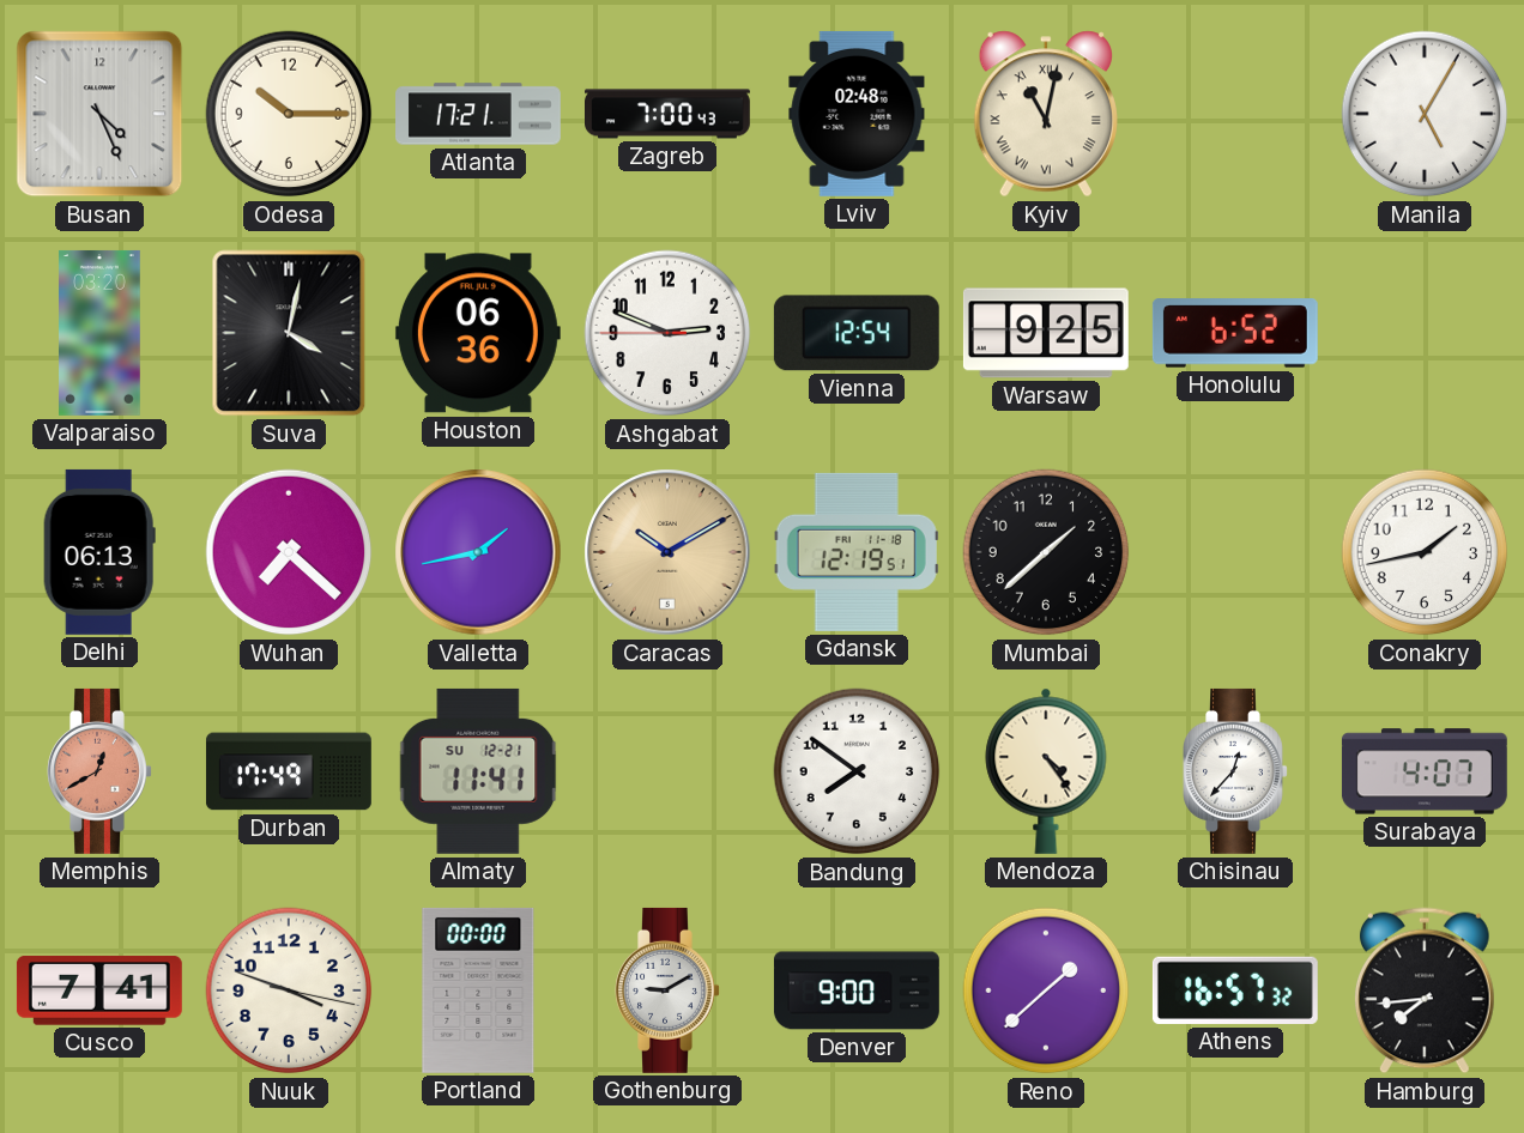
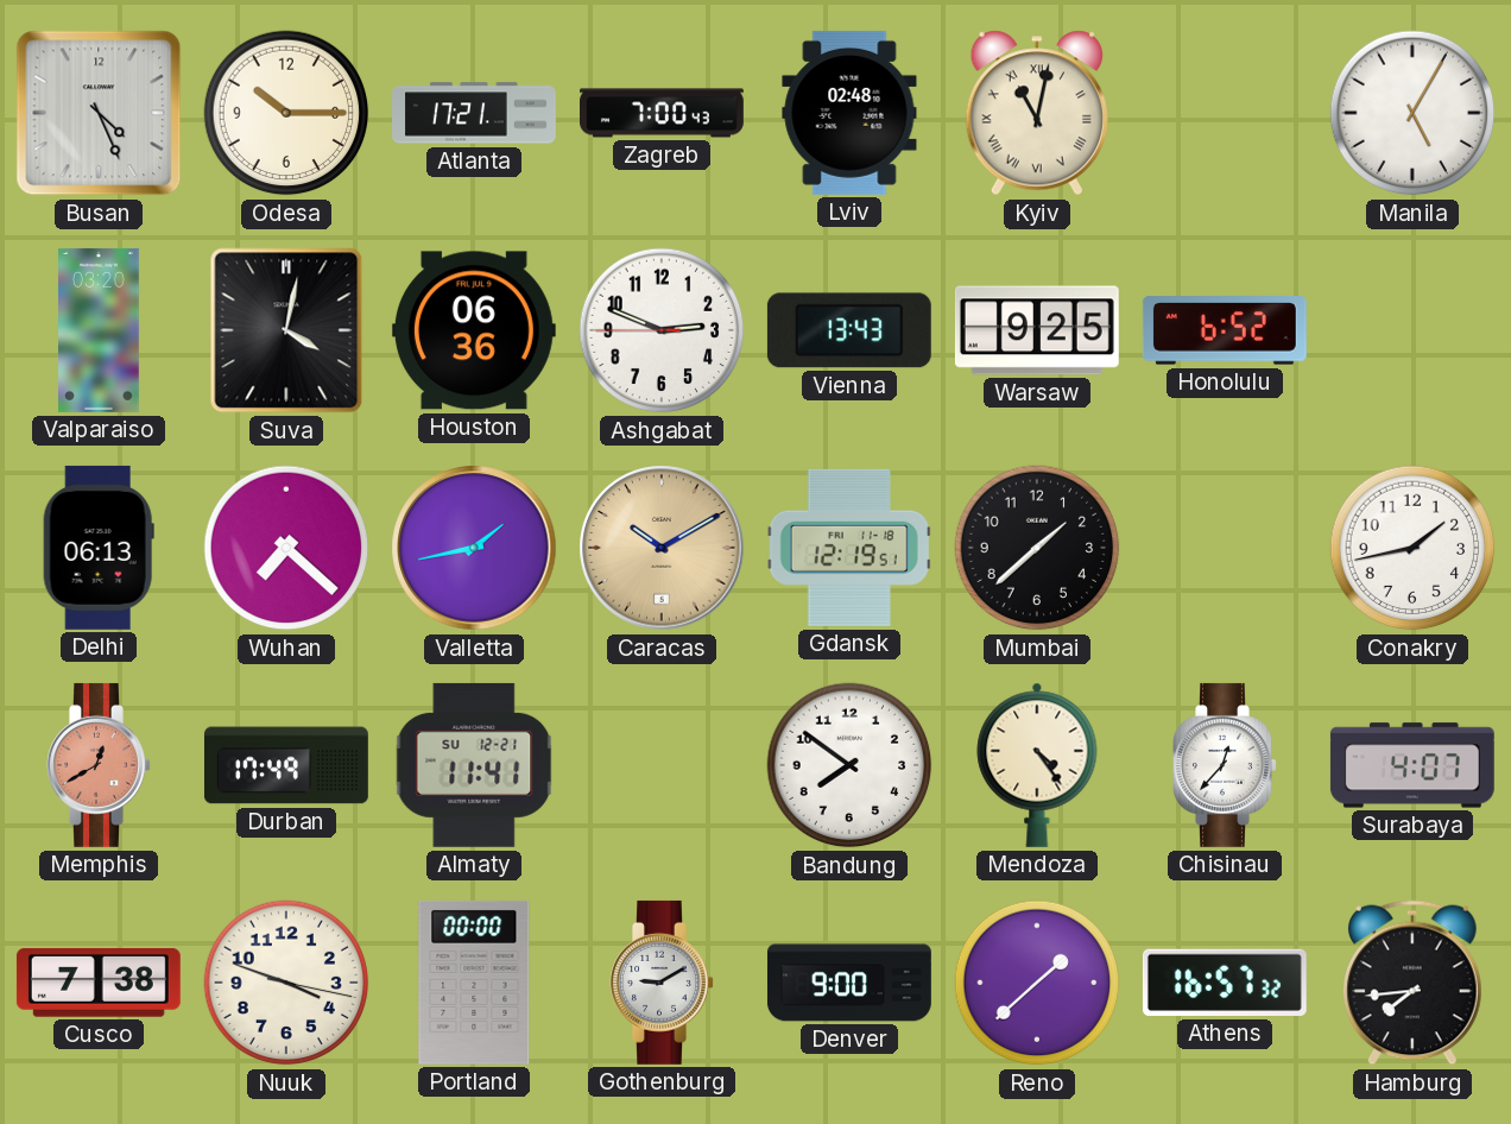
Vienna: 12:54 -> 13:43 (849, 330)
Cusco: 7:41 -> 7:38 (99, 984)
